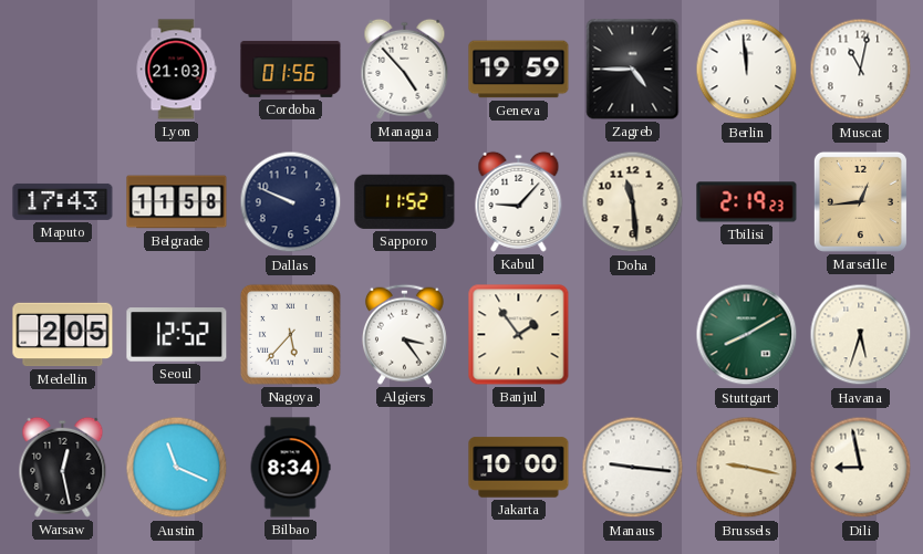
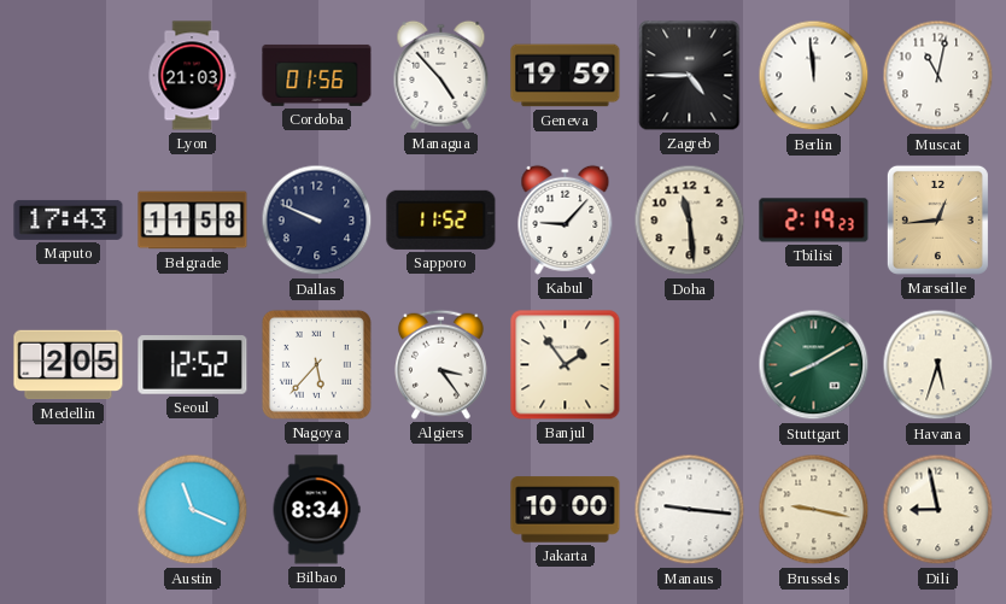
Warsaw: 12:28 -> none (63, 467)
